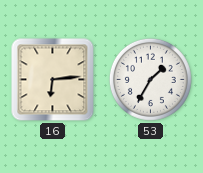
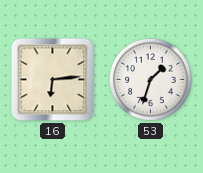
53: 1:35 -> 1:33 (150, 79)
